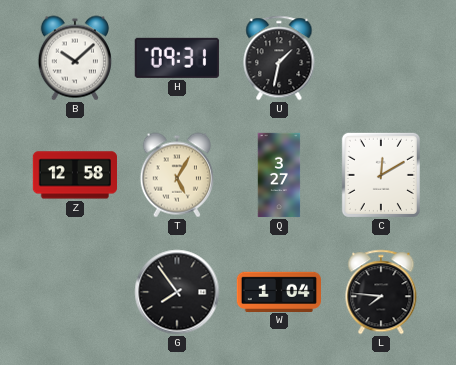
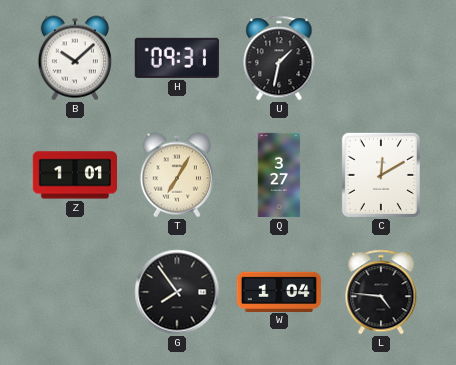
Z: 12:58 -> 1:01 (74, 175)
T: 5:05 -> 7:05 (177, 175)
L: 7:46 -> 4:46 (381, 292)
